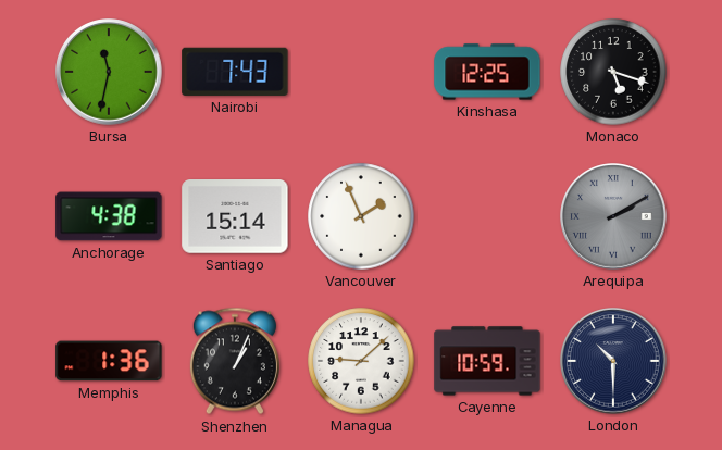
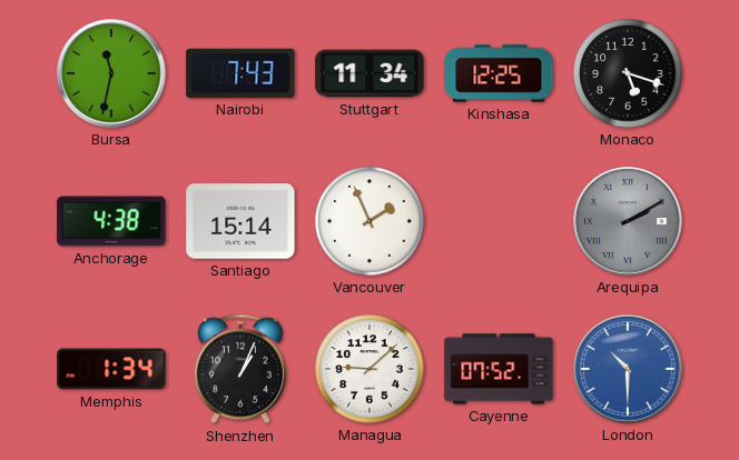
Stuttgart: none -> 11:34 (369, 73)
Memphis: 1:36 -> 1:34 (111, 369)
Cayenne: 10:59 -> 07:52 (499, 369)
London dial: navy -> blue (628, 369)
